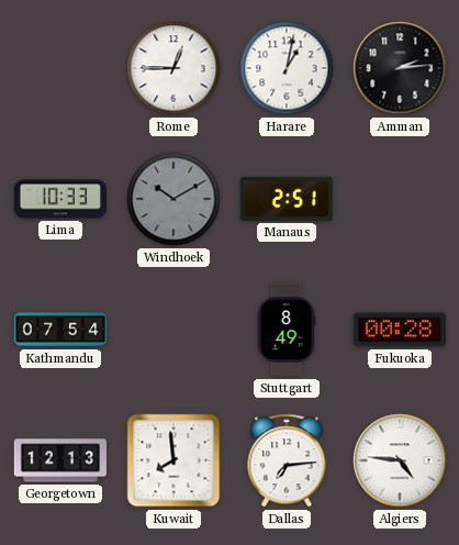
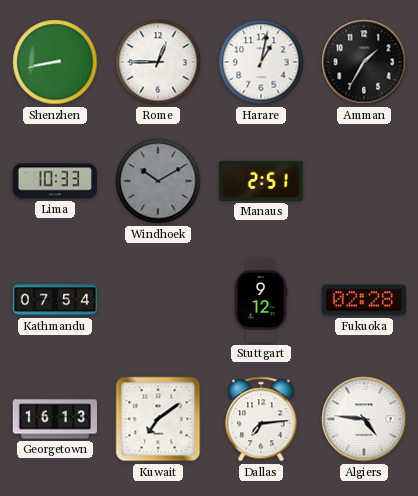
Shenzhen: none -> 8:43 (55, 62)
Amman: 2:14 -> 1:35 (364, 62)
Stuttgart: 8:49 -> 9:12 (261, 300)
Fukuoka: 00:28 -> 02:28 (363, 300)
Georgetown: 12:13 -> 16:13 (55, 419)
Kuwait: 7:59 -> 7:09 (158, 419)
